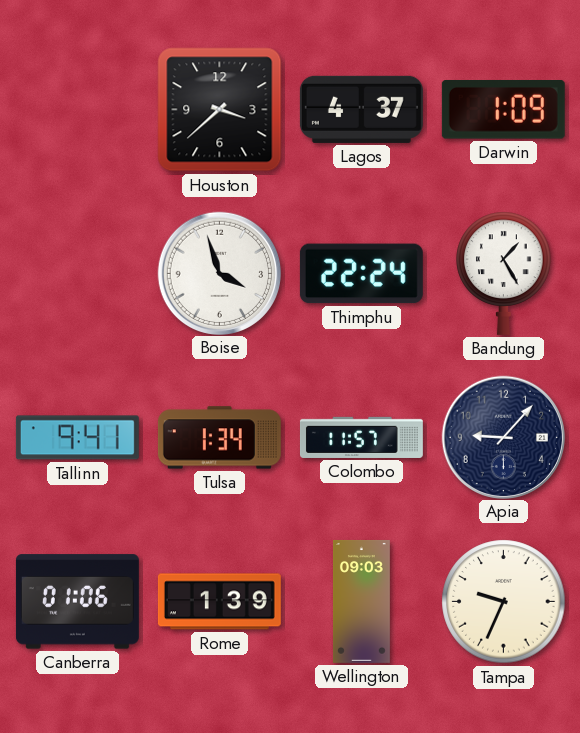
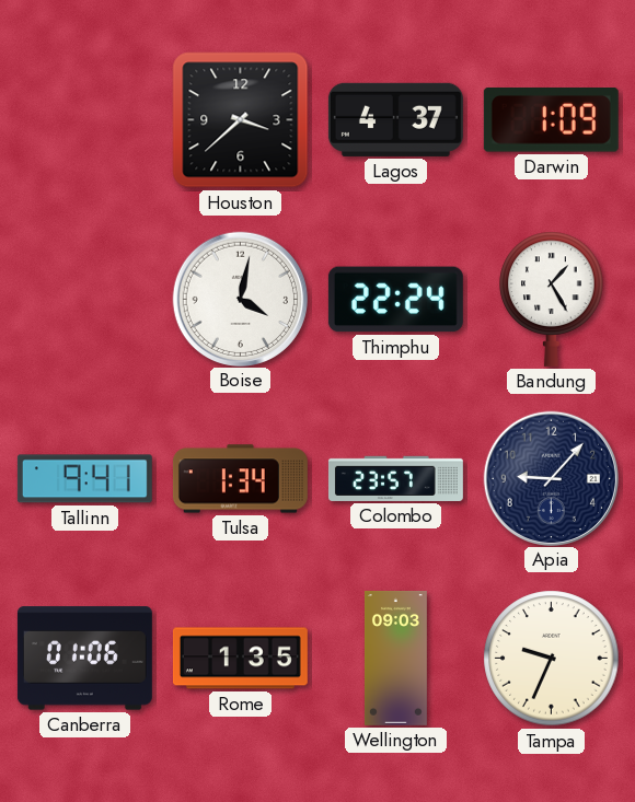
Boise: 3:57 -> 4:02 (240, 299)
Colombo: 11:57 -> 23:57 (395, 478)
Rome: 1:39 -> 1:35 (240, 659)
